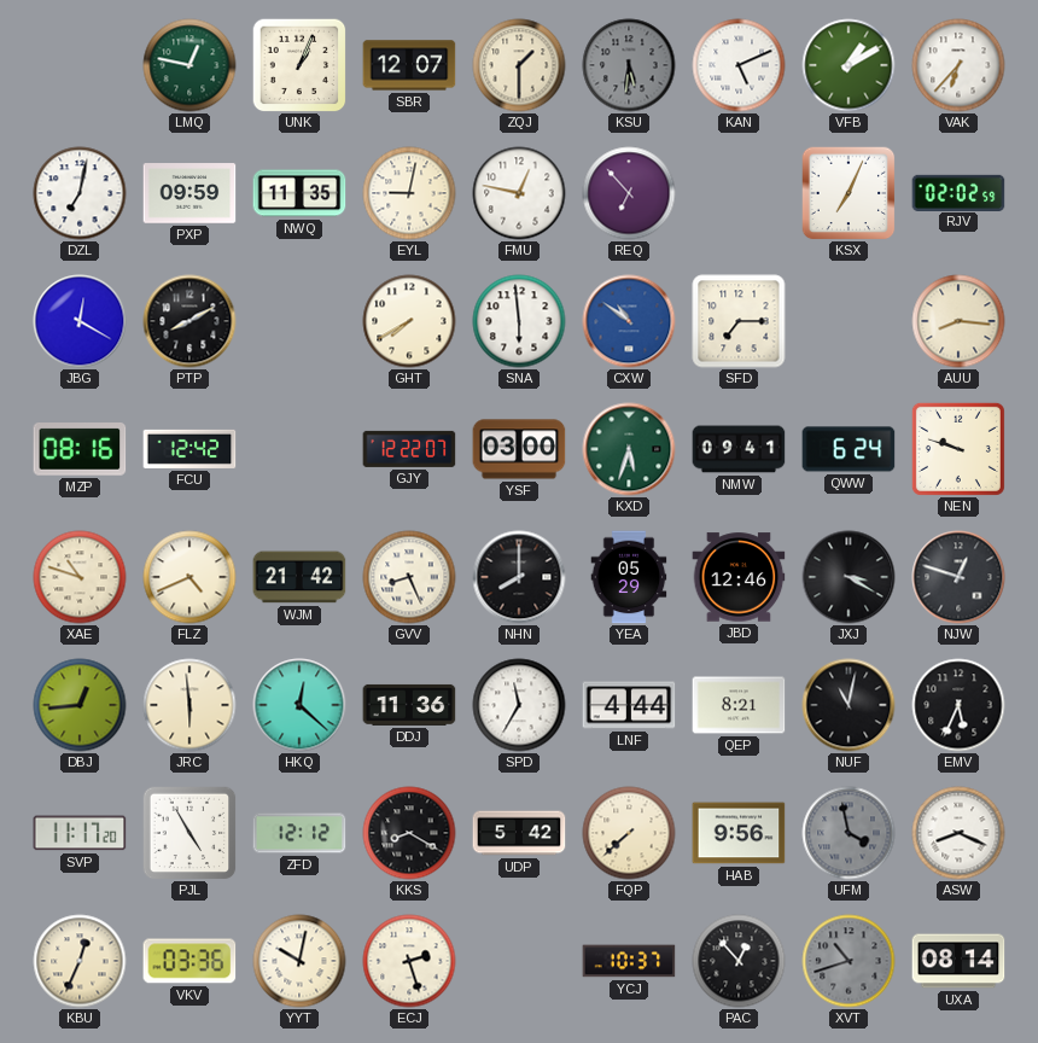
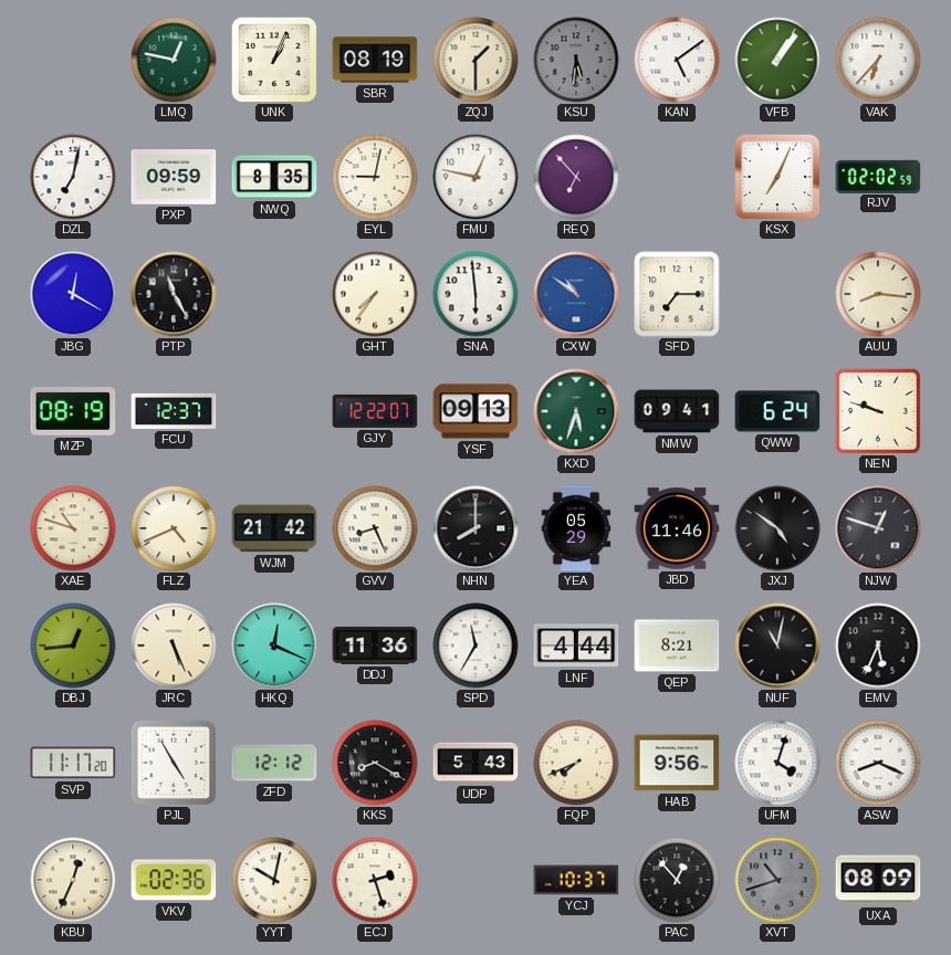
SBR: 12:07 -> 08:19 (375, 60)
KAN: 5:11 -> 5:09 (677, 60)
VFB: 1:10 -> 1:06 (777, 60)
NWQ: 11:35 -> 8:35 (274, 177)
PTP: 8:10 -> 11:25 (174, 294)
GHT: 7:40 -> 7:36 (375, 294)
MZP: 08:16 -> 08:19 (73, 412)
FCU: 12:42 -> 12:37 (174, 411)
YSF: 03:00 -> 09:13 (476, 411)
JBD: 12:46 -> 11:46 (677, 528)
JXJ: 3:20 -> 4:51 (777, 528)
JRC: 5:59 -> 5:26 (174, 646)
HKQ: 12:22 -> 12:19 (274, 646)
UDP: 5:42 -> 5:43 (476, 763)
FQP: 7:38 -> 7:41 (576, 763)
UFM: 3:58 -> 4:03 (777, 763)
UFM dial: grey -> white (777, 763)
VKV: 03:36 -> 02:36 (174, 880)
UXA: 08:14 -> 08:09 (878, 880)
